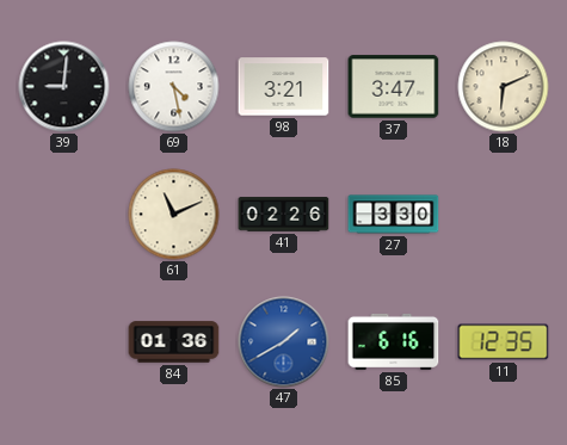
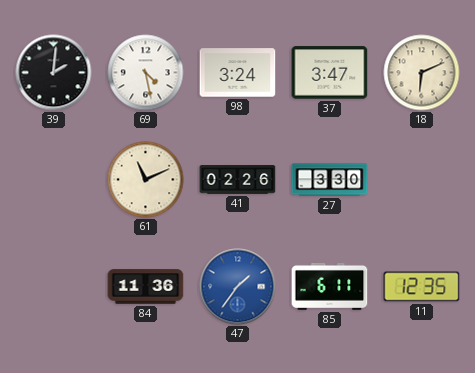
39: 9:01 -> 2:01 (54, 73)
98: 3:21 -> 3:24 (238, 73)
84: 01:36 -> 11:36 (146, 287)
47: 1:40 -> 1:36 (238, 287)
85: 6:16 -> 6:11 (330, 286)
